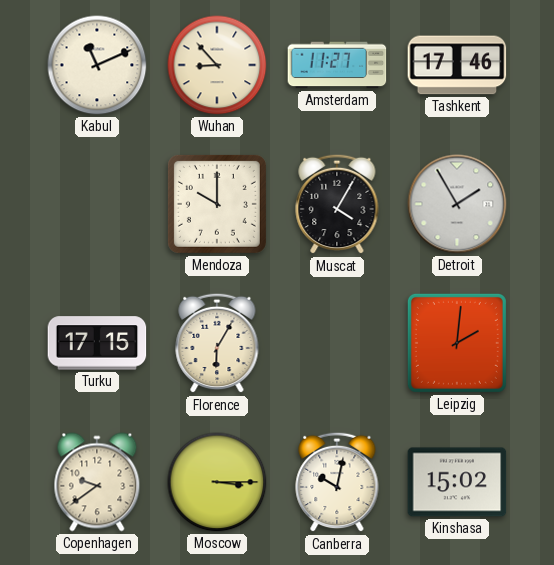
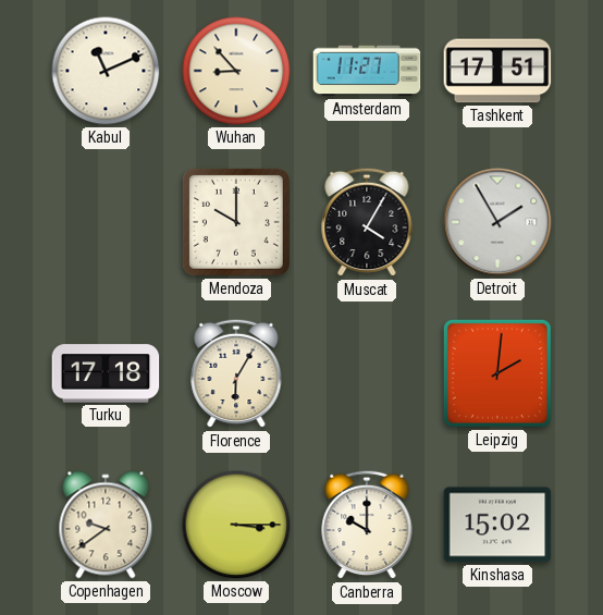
Tashkent: 17:46 -> 17:51 (497, 71)
Turku: 17:15 -> 17:18 (106, 373)
Canberra: 10:02 -> 10:00 (367, 525)
